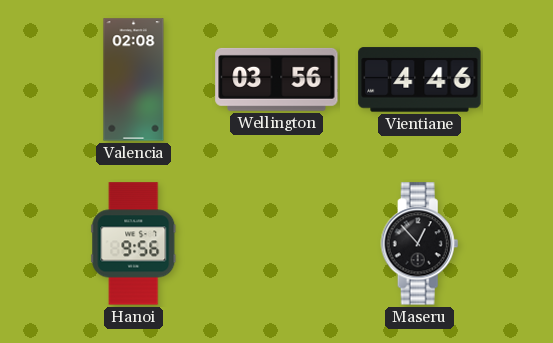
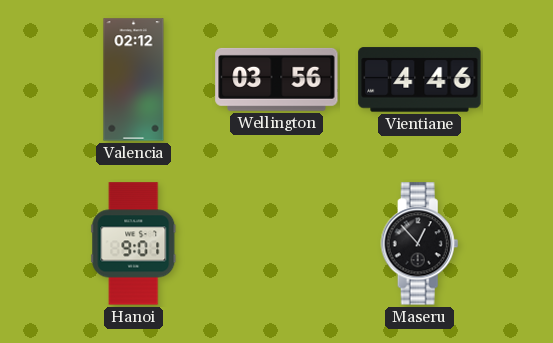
Valencia: 02:08 -> 02:12 (134, 80)
Hanoi: 9:56 -> 9:01 (134, 244)
